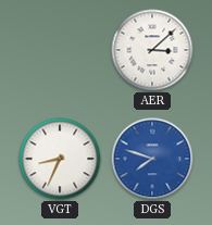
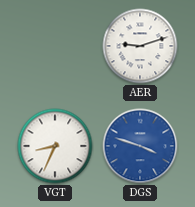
AER: 3:08 -> 9:12 (140, 46)
DGS: 7:48 -> 3:48 (140, 146)
